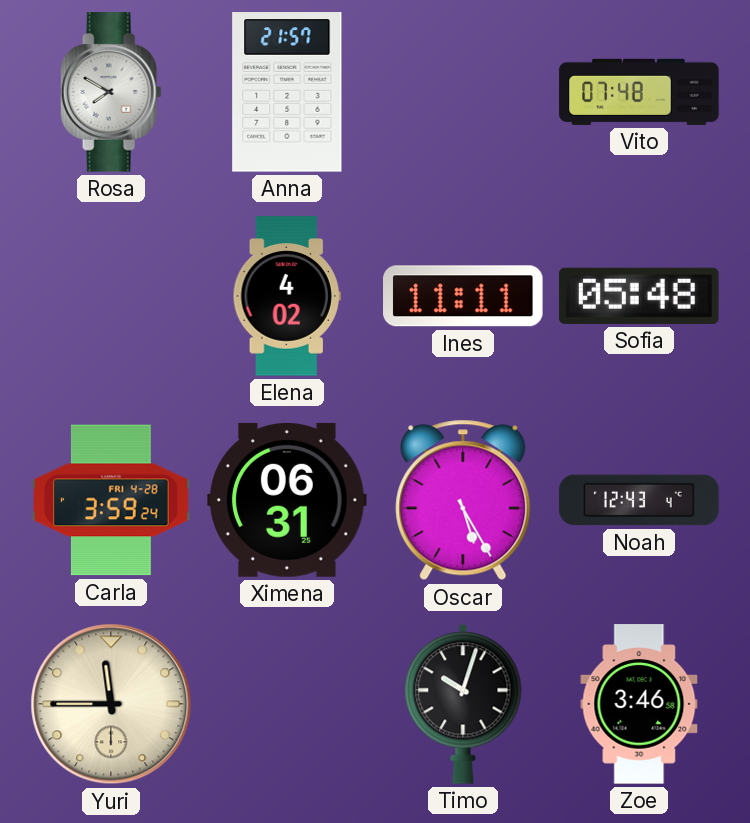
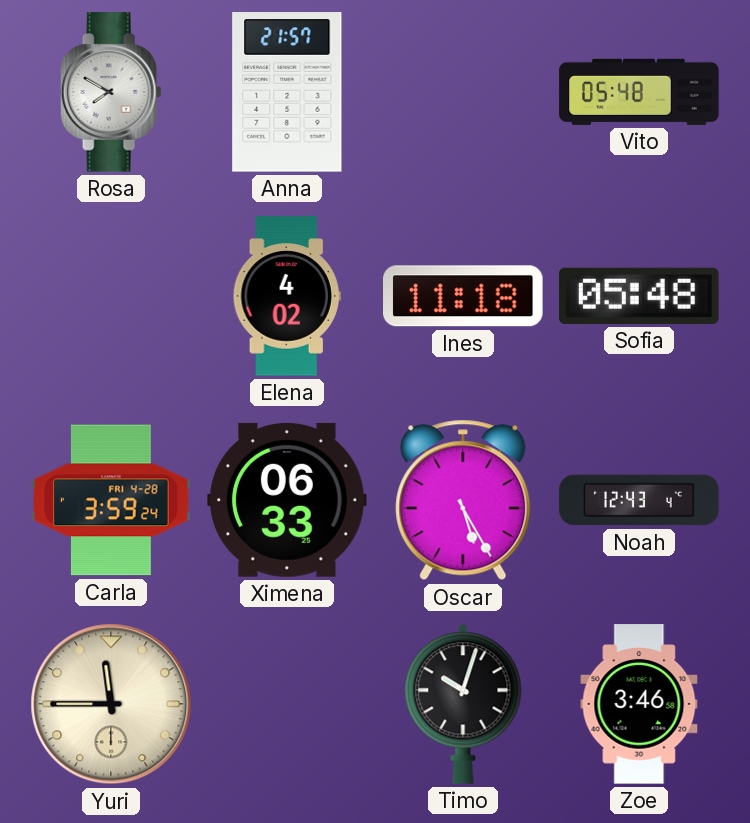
Vito: 07:48 -> 05:48 (639, 92)
Ines: 11:11 -> 11:18 (464, 296)
Ximena: 06:31 -> 06:33 (287, 500)
